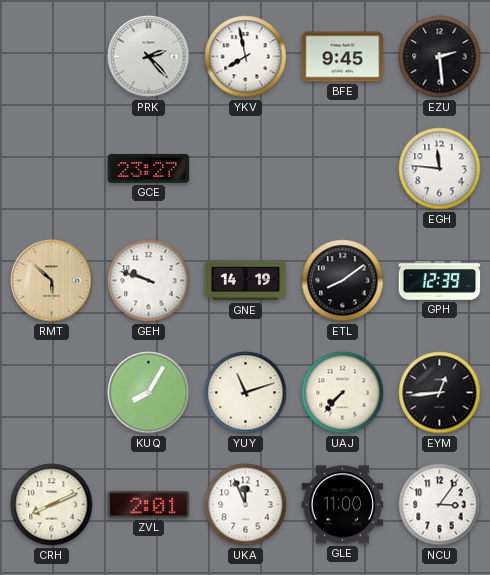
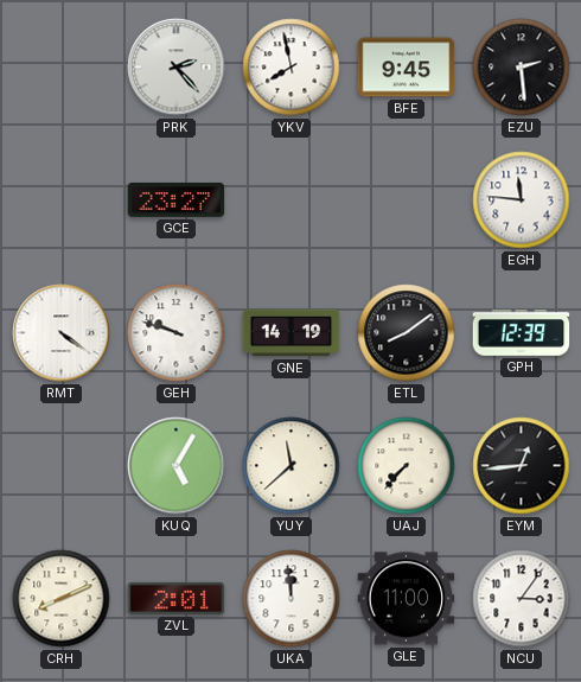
RMT: 5:52 -> 4:21 (62, 333)
RMT dial: champagne -> white (62, 333)
KUQ: 8:05 -> 5:05 (177, 466)
YUY: 11:12 -> 11:38 (292, 466)
UKA: 11:56 -> 11:59 (292, 599)
